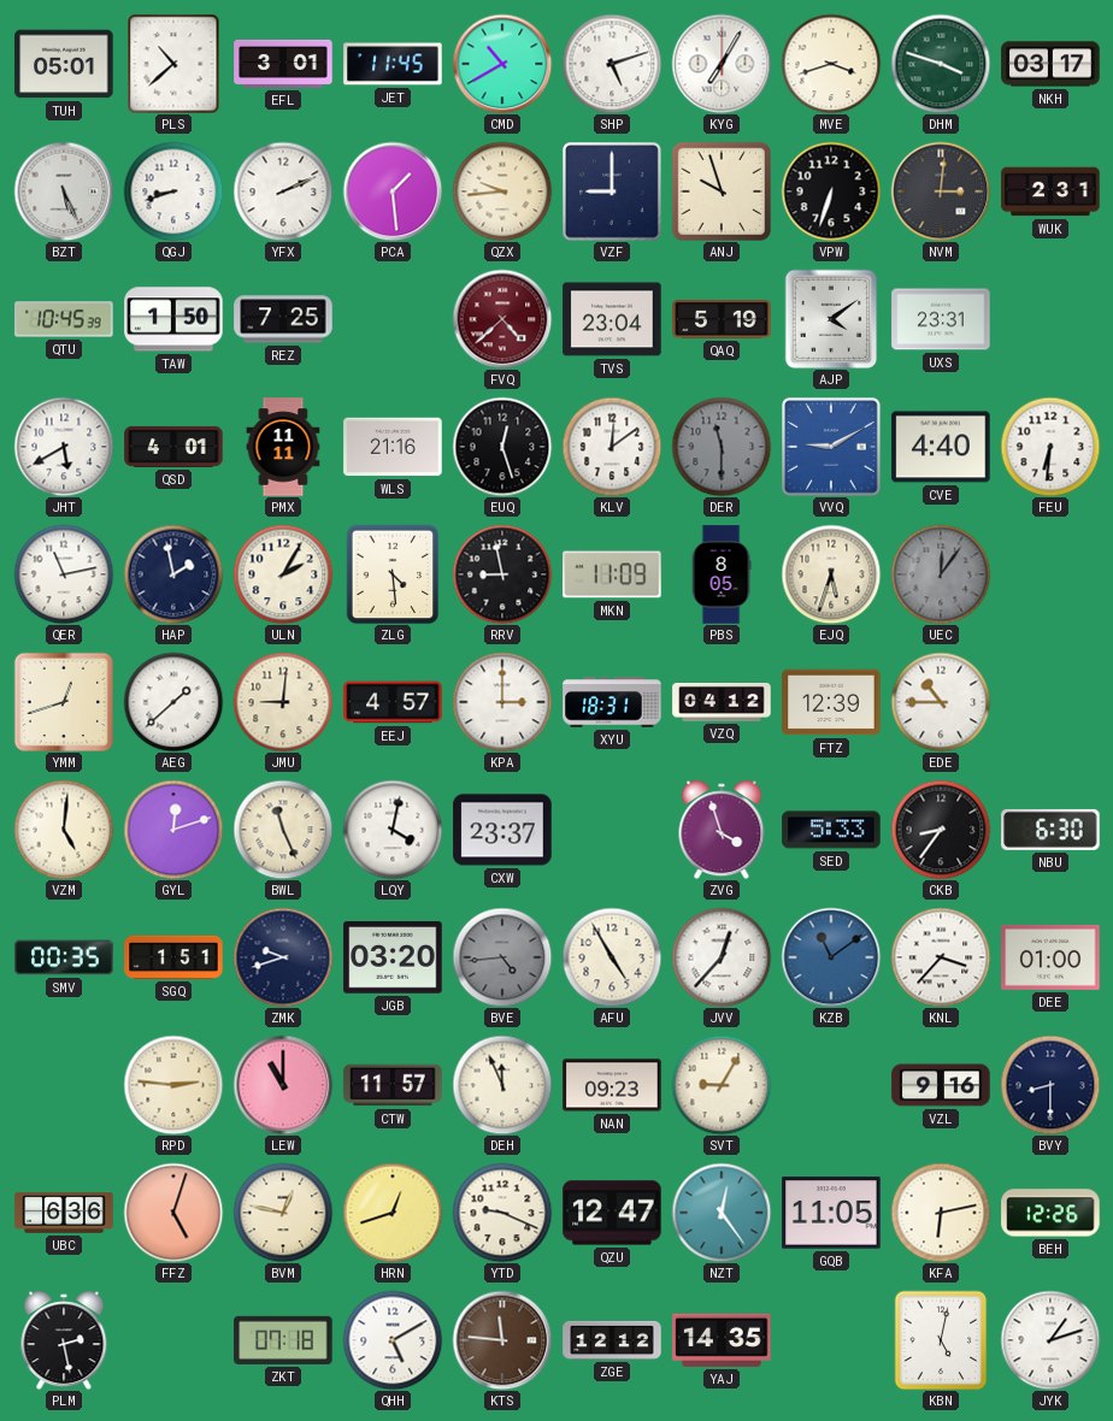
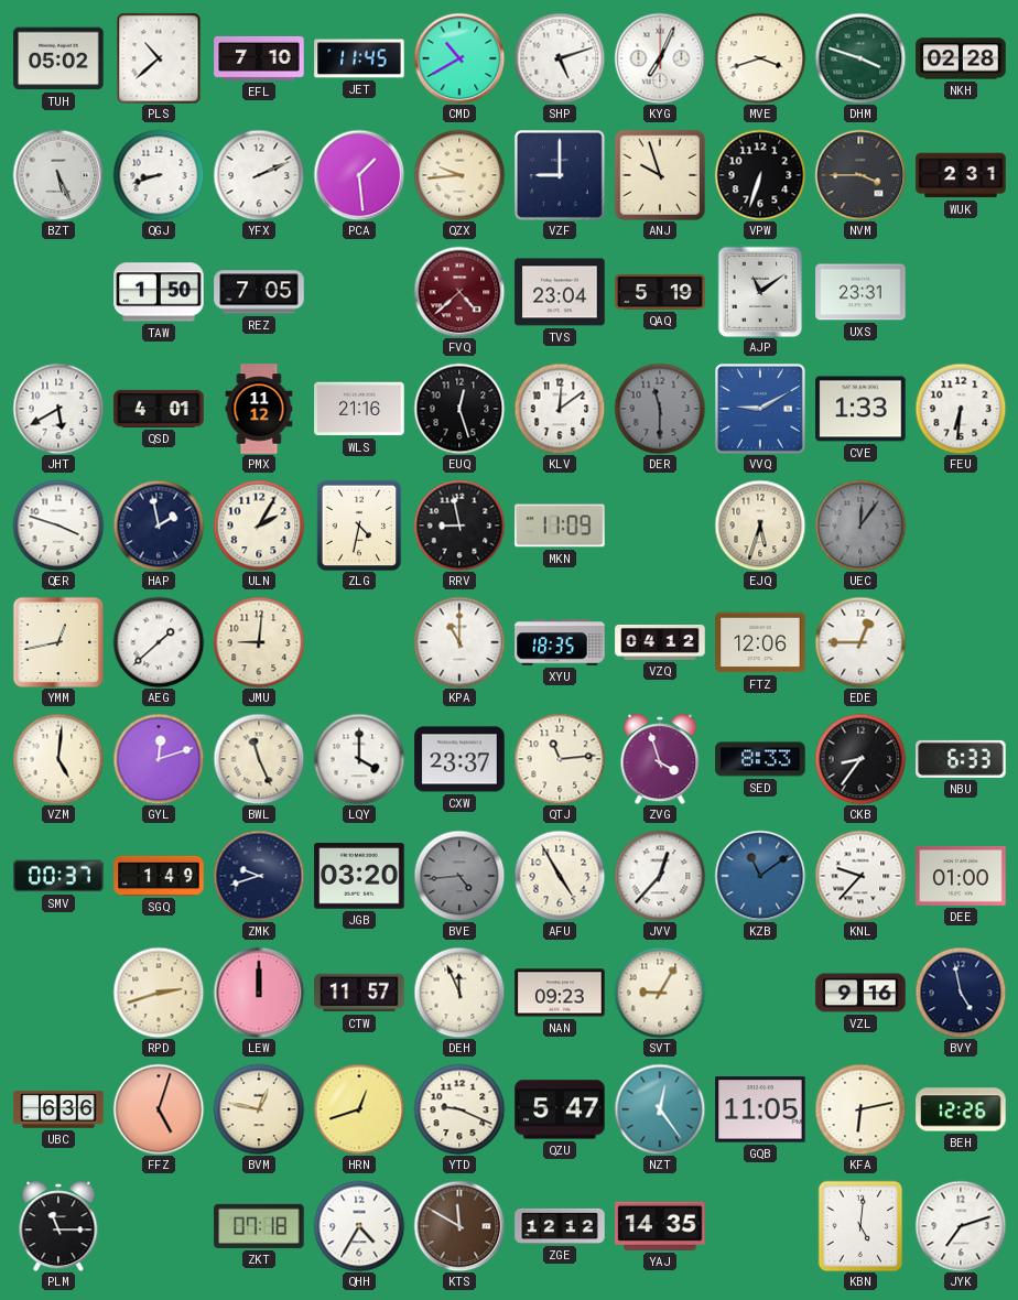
TUH: 05:01 -> 05:02 (58, 58)
EFL: 3:01 -> 7:10 (259, 58)
KYG: 7:05 -> 7:04 (660, 58)
NKH: 03:17 -> 02:28 (961, 58)
NVM: 3:01 -> 3:45 (860, 175)
QTU: 10:45 -> none (64, 319)
REZ: 7:25 -> 7:05 (259, 292)
AJP: 4:09 -> 11:09 (760, 292)
PMX: 11:11 -> 11:12 (259, 409)
CVE: 4:40 -> 1:33 (860, 409)
QER: 11:13 -> 3:48 (58, 526)
ZLG: 4:29 -> 4:32 (359, 526)
PBS: 8:05 -> none (722, 574)
YMM: 12:42 -> 12:43 (57, 641)
EEJ: 4:57 -> none (393, 702)
KPA: 3:00 -> 11:00 (459, 642)
XYU: 18:31 -> 18:35 (560, 642)
FTZ: 12:39 -> 12:06 (760, 642)
EDE: 10:45 -> 12:45 (860, 642)
LQY: 4:02 -> 4:00 (359, 759)
QTJ: none -> 11:14 (560, 759)
SED: 5:33 -> 8:33 (760, 759)
NBU: 6:30 -> 6:33 (961, 759)
SMV: 00:35 -> 00:37 (58, 876)
SGQ: 1:51 -> 1:49 (159, 876)
KNL: 3:37 -> 9:37 (860, 876)
RPD: 2:46 -> 2:42 (159, 993)
LEW: 11:00 -> 12:00 (259, 993)
BVY: 8:30 -> 4:58 (961, 993)
QZU: 12:47 -> 5:47 (560, 1109)
PLM: 2:28 -> 11:15 (58, 1226)
QHH: 5:10 -> 4:35 (359, 1226)
KTS: 11:46 -> 11:50 (459, 1226)
KBN: 5:02 -> 5:01 (860, 1226)
JYK: 1:12 -> 7:12 (961, 1226)
